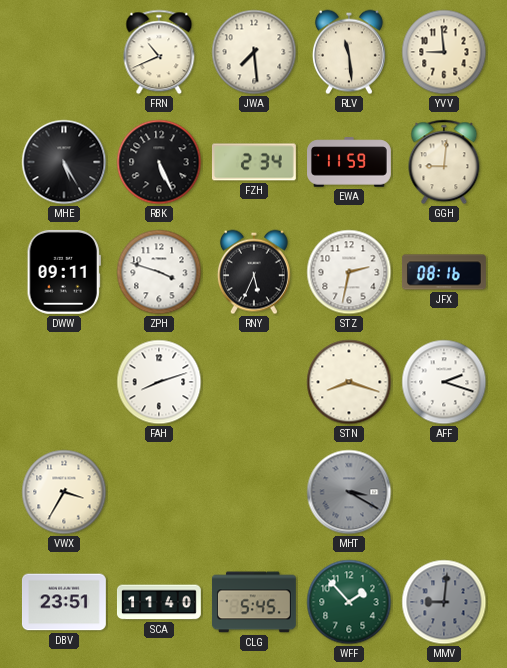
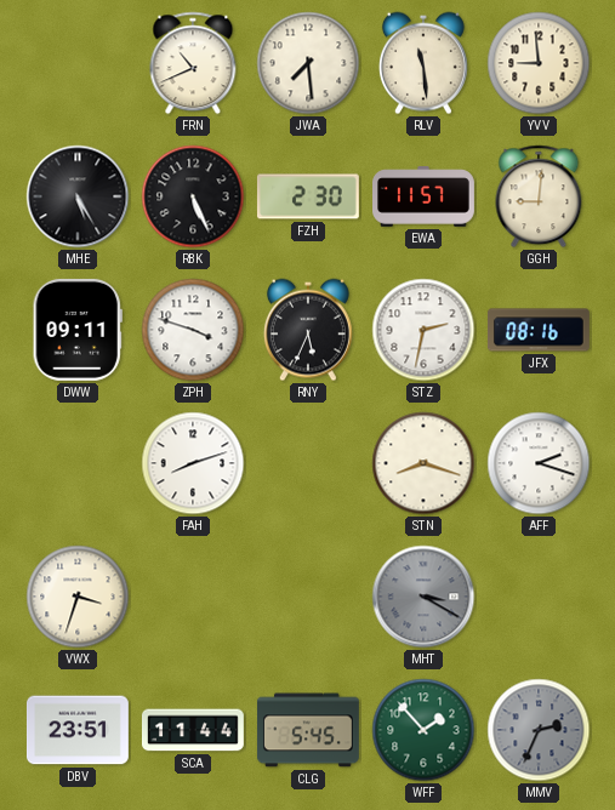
FZH: 2:34 -> 2:30 (308, 196)
EWA: 11:59 -> 11:57 (425, 196)
VWX: 3:35 -> 3:33 (78, 597)
SCA: 11:40 -> 11:44 (193, 730)
MMV: 9:01 -> 2:34 (539, 730)
